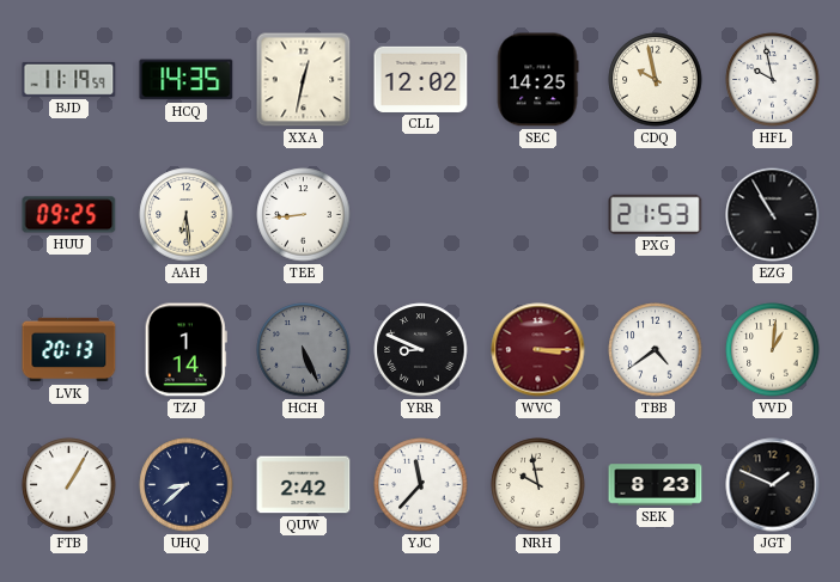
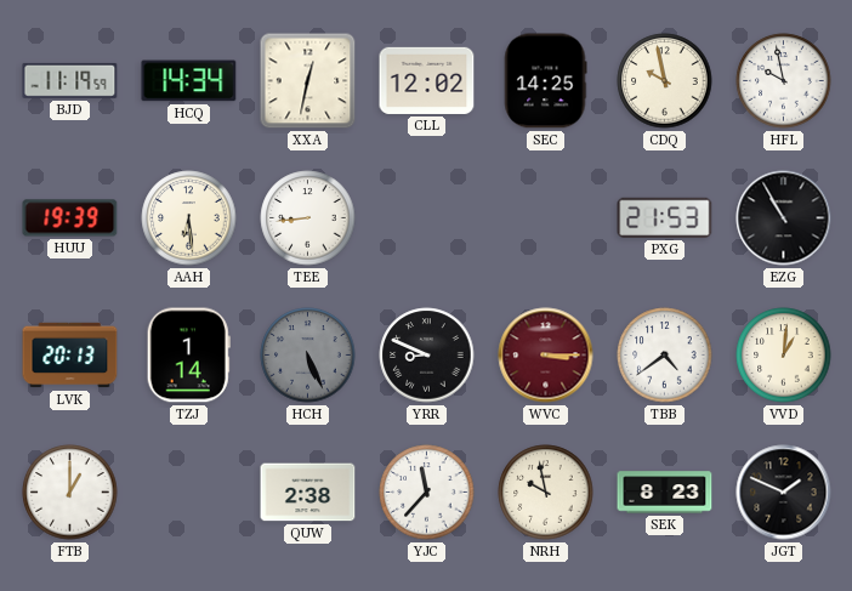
HCQ: 14:35 -> 14:34 (189, 81)
HUU: 09:25 -> 19:39 (70, 218)
FTB: 1:05 -> 1:00 (70, 493)
UHQ: 8:38 -> none (187, 485)
QUW: 2:42 -> 2:38 (308, 493)
